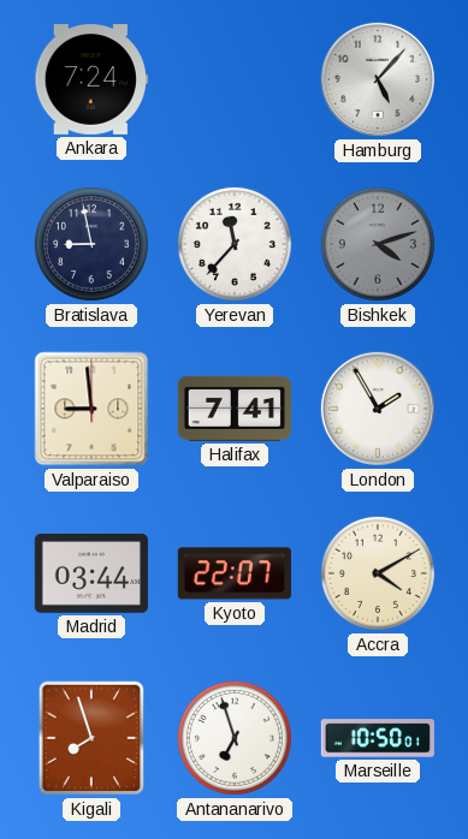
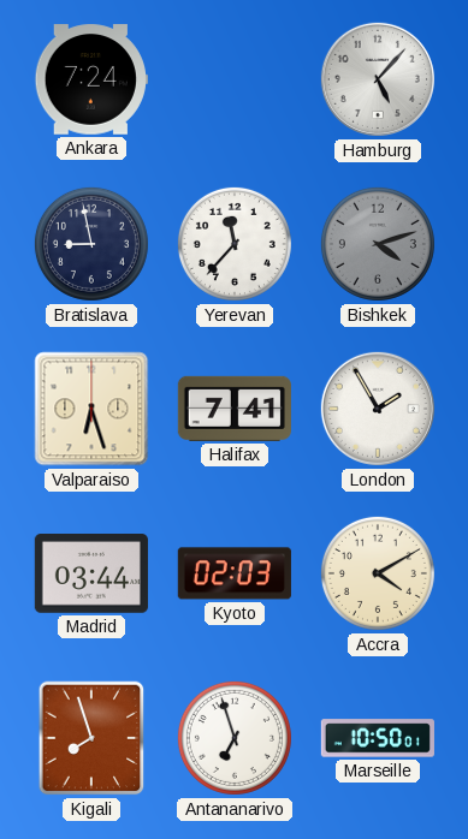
Valparaiso: 8:59 -> 6:27 (91, 409)
Kyoto: 22:07 -> 02:03 (235, 573)
